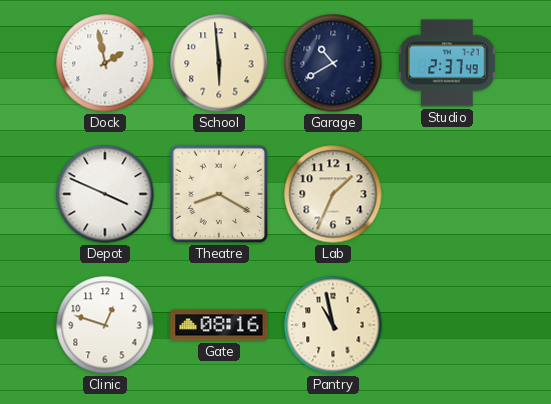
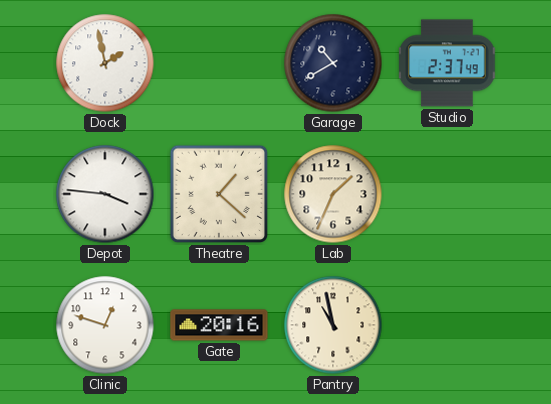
School: 5:59 -> none (219, 63)
Depot: 3:49 -> 3:46 (105, 194)
Theatre: 8:20 -> 1:22 (219, 194)
Gate: 08:16 -> 20:16 (219, 325)
